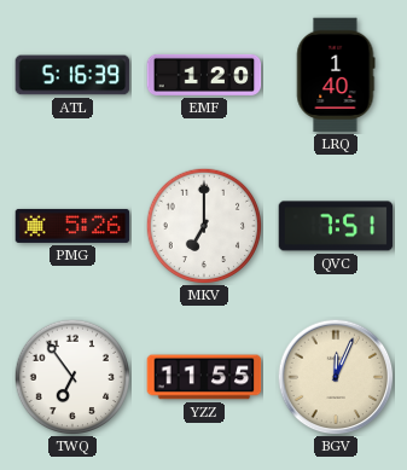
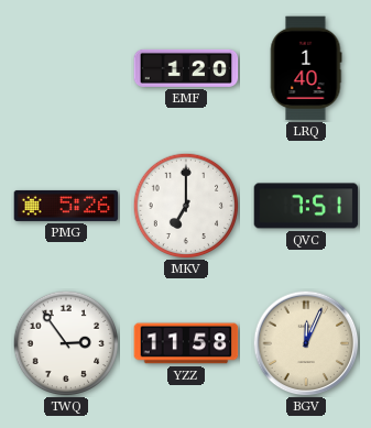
ATL: 5:16 -> none (72, 75)
TWQ: 6:54 -> 2:54 (66, 343)
YZZ: 11:55 -> 11:58 (186, 343)
